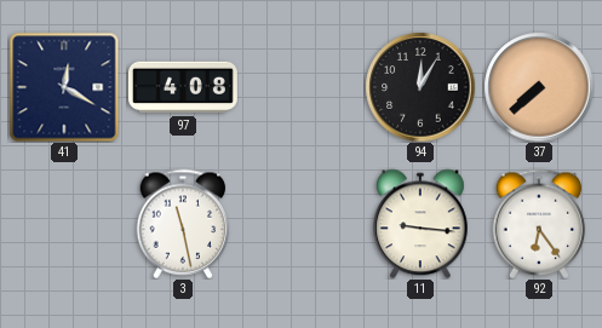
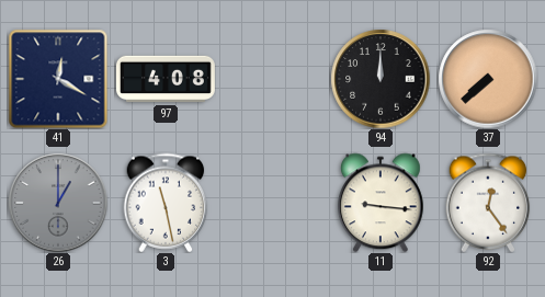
94: 12:05 -> 12:00 (381, 79)
26: none -> 1:00 (58, 203)
92: 6:24 -> 12:24 (488, 203)
